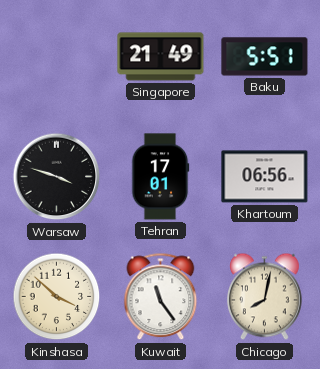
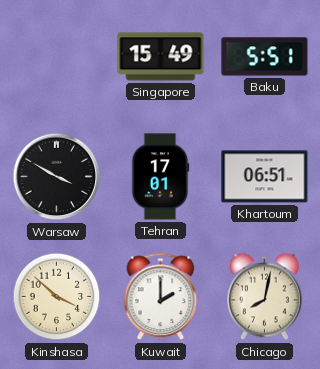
Singapore: 21:49 -> 15:49 (161, 57)
Warsaw: 3:48 -> 3:50 (57, 177)
Khartoum: 06:56 -> 06:51 (265, 177)
Kuwait: 11:24 -> 2:00 (161, 297)
